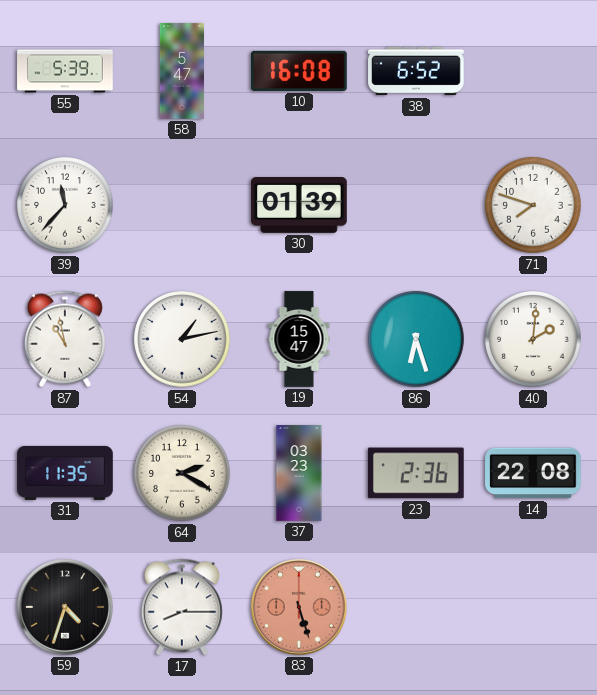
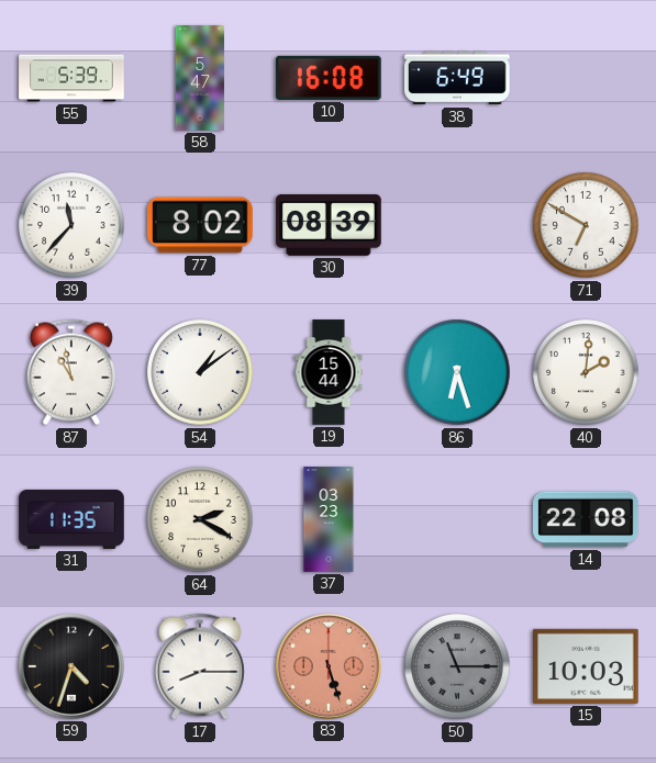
38: 6:52 -> 6:49 (457, 78)
77: none -> 8:02 (201, 225)
30: 01:39 -> 08:39 (329, 226)
71: 7:48 -> 6:50 (586, 225)
54: 1:13 -> 1:09 (200, 372)
19: 15:47 -> 15:44 (329, 372)
23: 2:36 -> none (416, 473)
50: none -> 11:15 (457, 666)
15: none -> 10:03 (587, 666)
